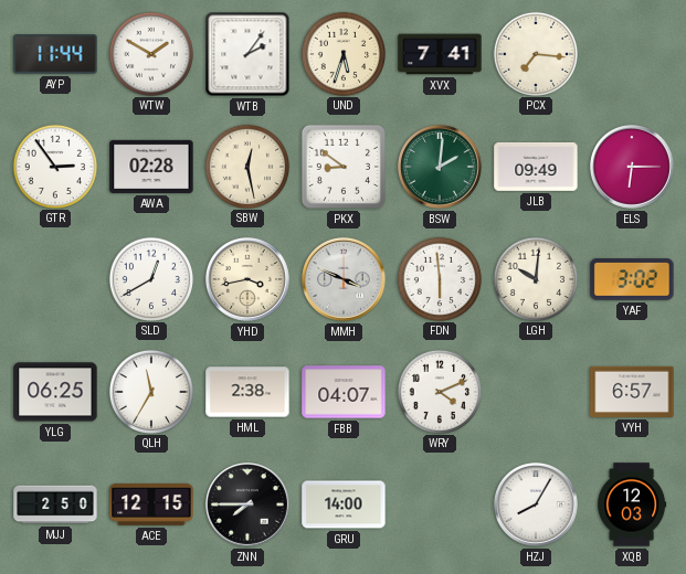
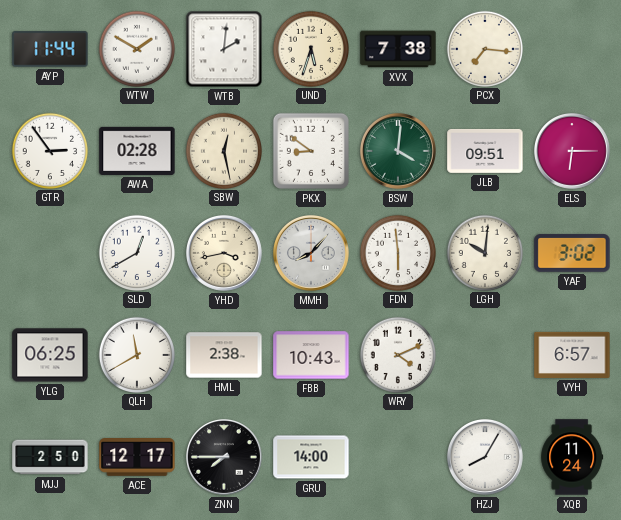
WTB: 2:06 -> 2:01 (224, 49)
XVX: 7:41 -> 7:38 (398, 49)
BSW: 2:01 -> 4:01 (398, 151)
JLB: 09:49 -> 09:51 (485, 151)
MMH: 3:49 -> 8:07 (311, 253)
QLH: 11:35 -> 11:40 (136, 354)
FBB: 04:07 -> 10:43 (311, 355)
ACE: 12:15 -> 12:17 (137, 458)
XQB: 12:03 -> 11:24 (572, 457)
